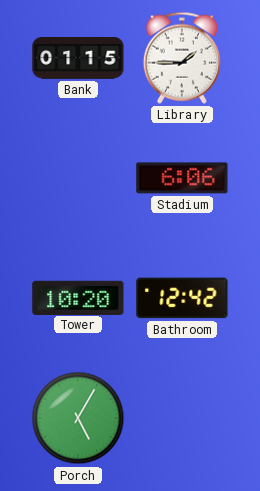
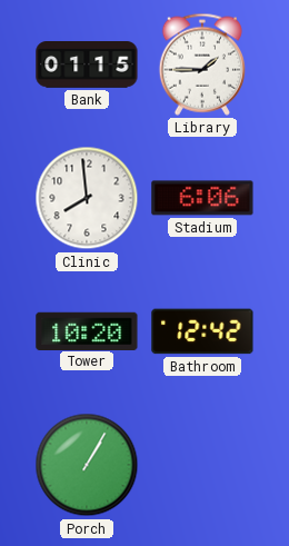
Clinic: none -> 7:59 (87, 198)
Porch: 5:05 -> 1:05 (87, 465)
